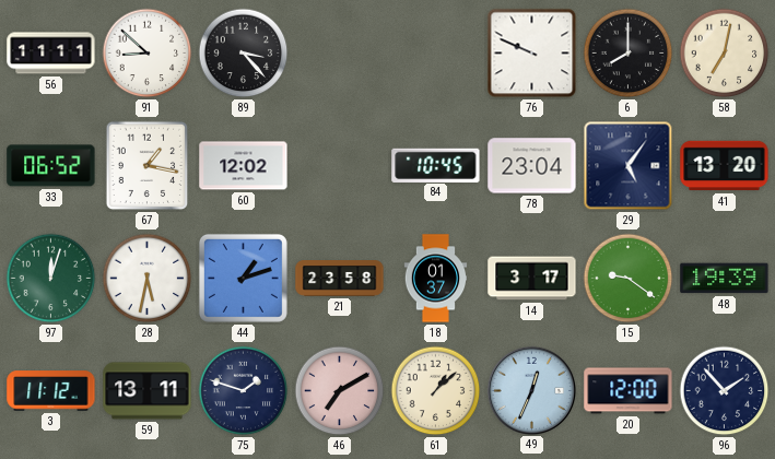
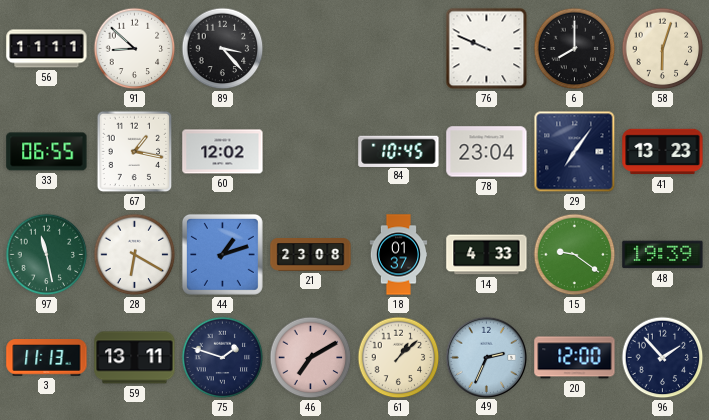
58: 7:02 -> 6:03 (663, 49)
33: 06:52 -> 06:55 (47, 152)
29: 5:06 -> 7:06 (575, 152)
41: 13:20 -> 13:23 (663, 152)
97: 12:03 -> 11:28 (47, 255)
28: 5:32 -> 6:20 (135, 255)
21: 23:58 -> 23:08 (311, 255)
14: 3:17 -> 4:33 (487, 255)
3: 11:12 -> 11:13 (47, 358)
49: 12:34 -> 2:34 (486, 357)
